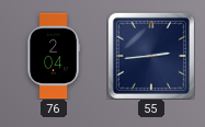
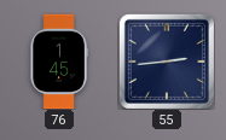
76: 2:04 -> 1:45 (59, 62)
